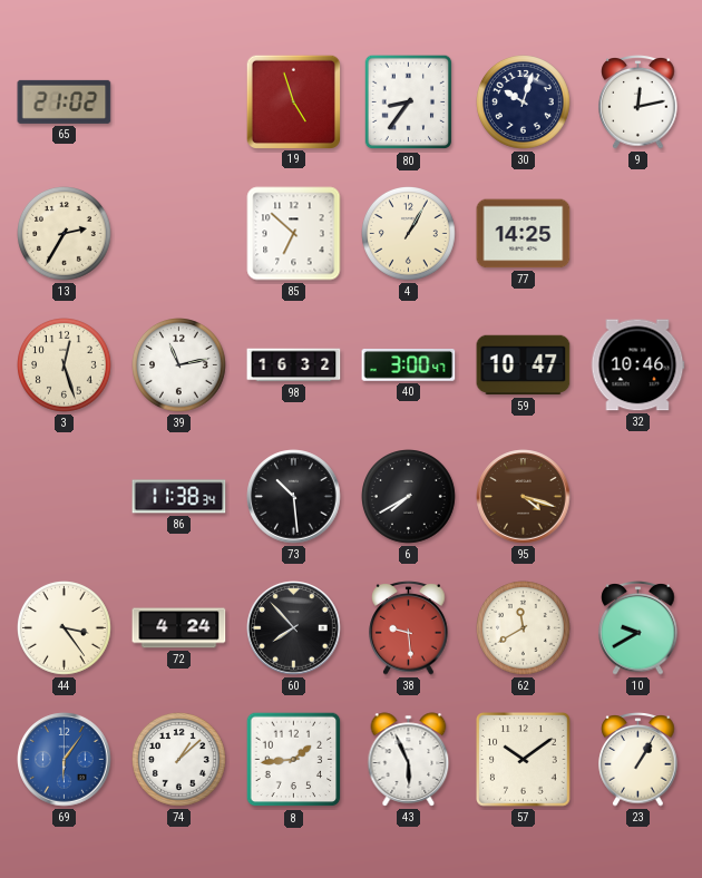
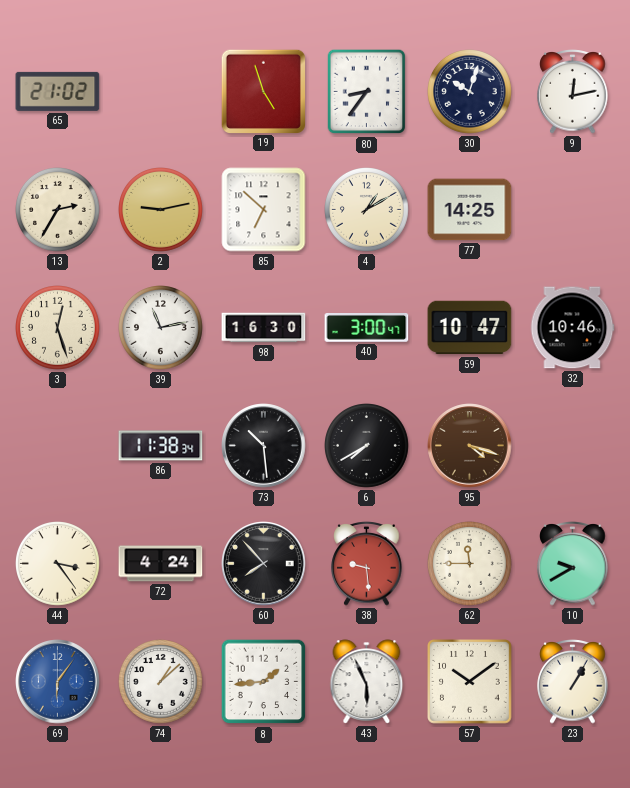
2: none -> 9:13 (161, 210)
4: 1:05 -> 1:10 (367, 210)
98: 16:32 -> 16:30 (264, 328)
62: 11:40 -> 11:45 (470, 564)
